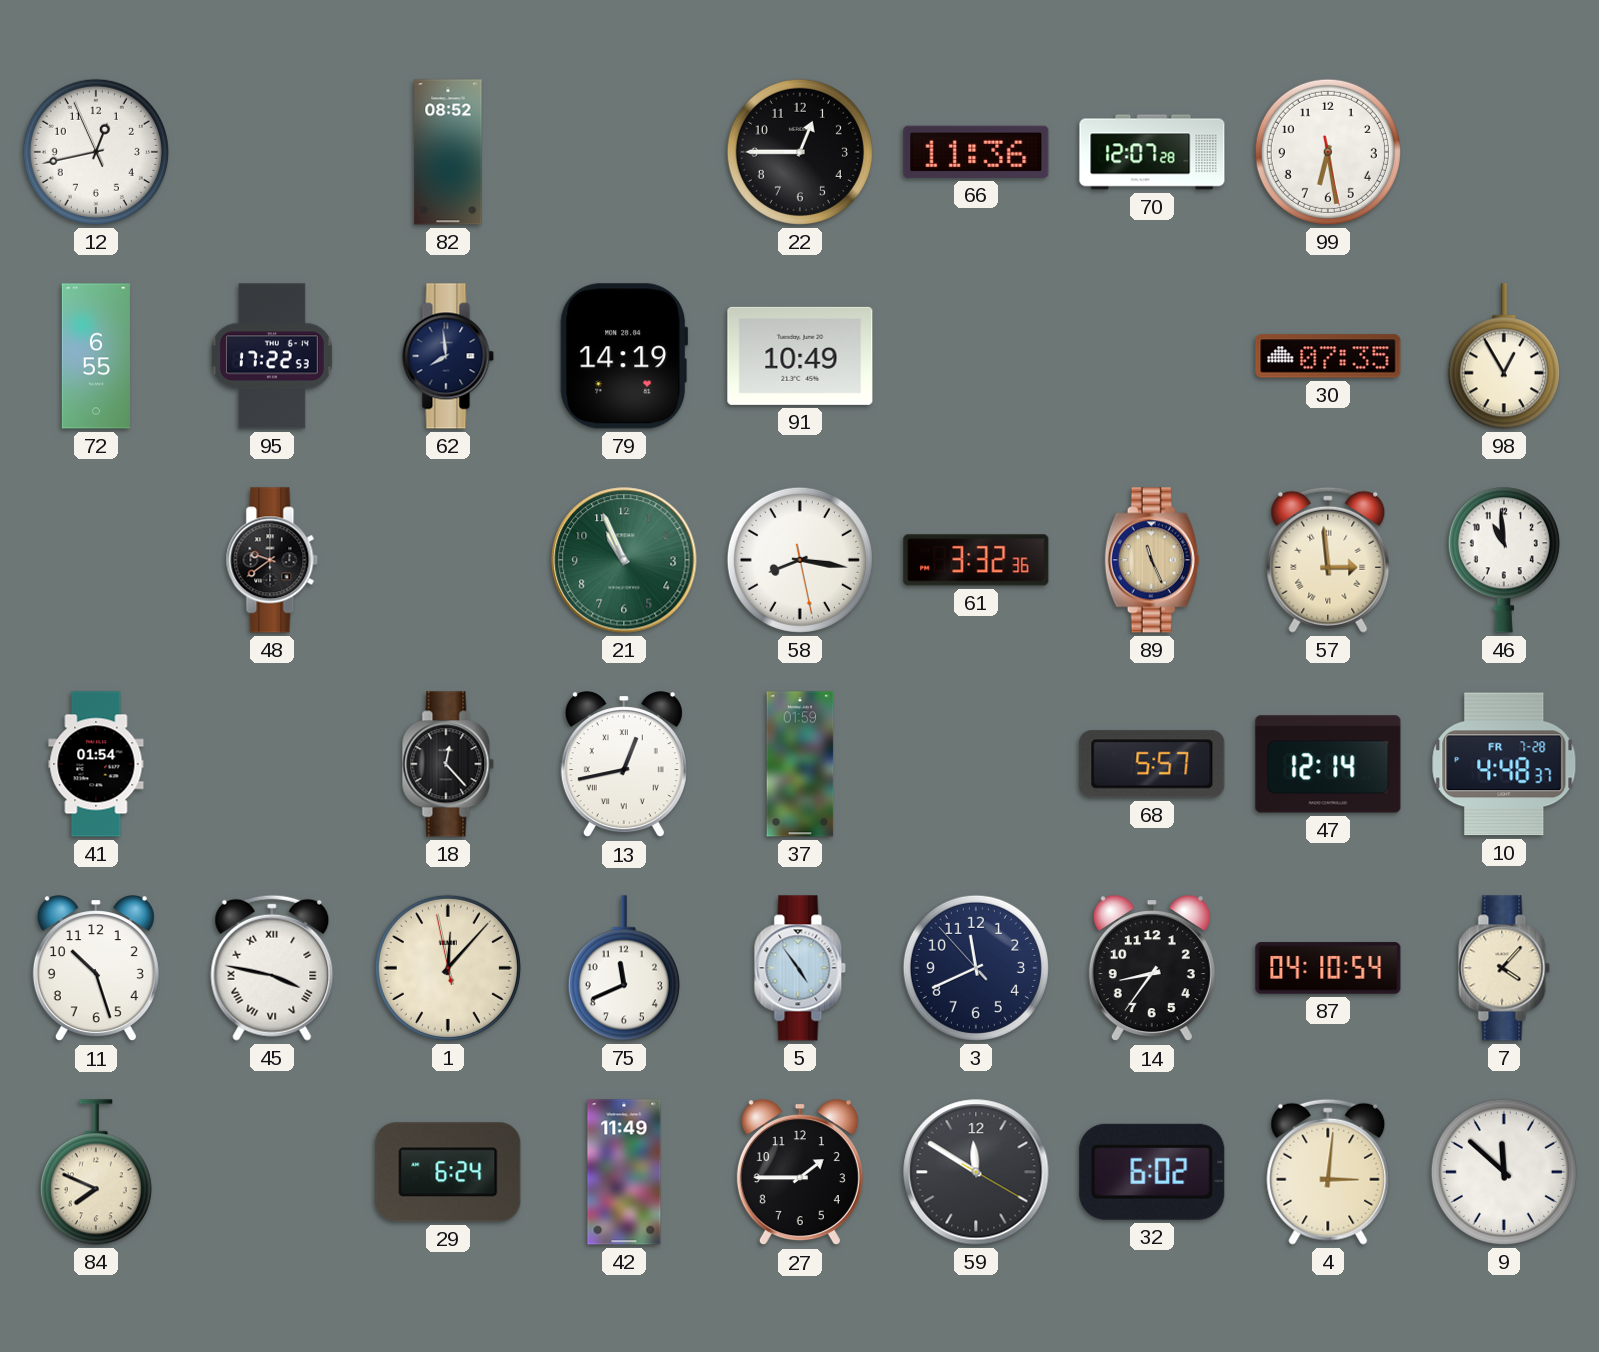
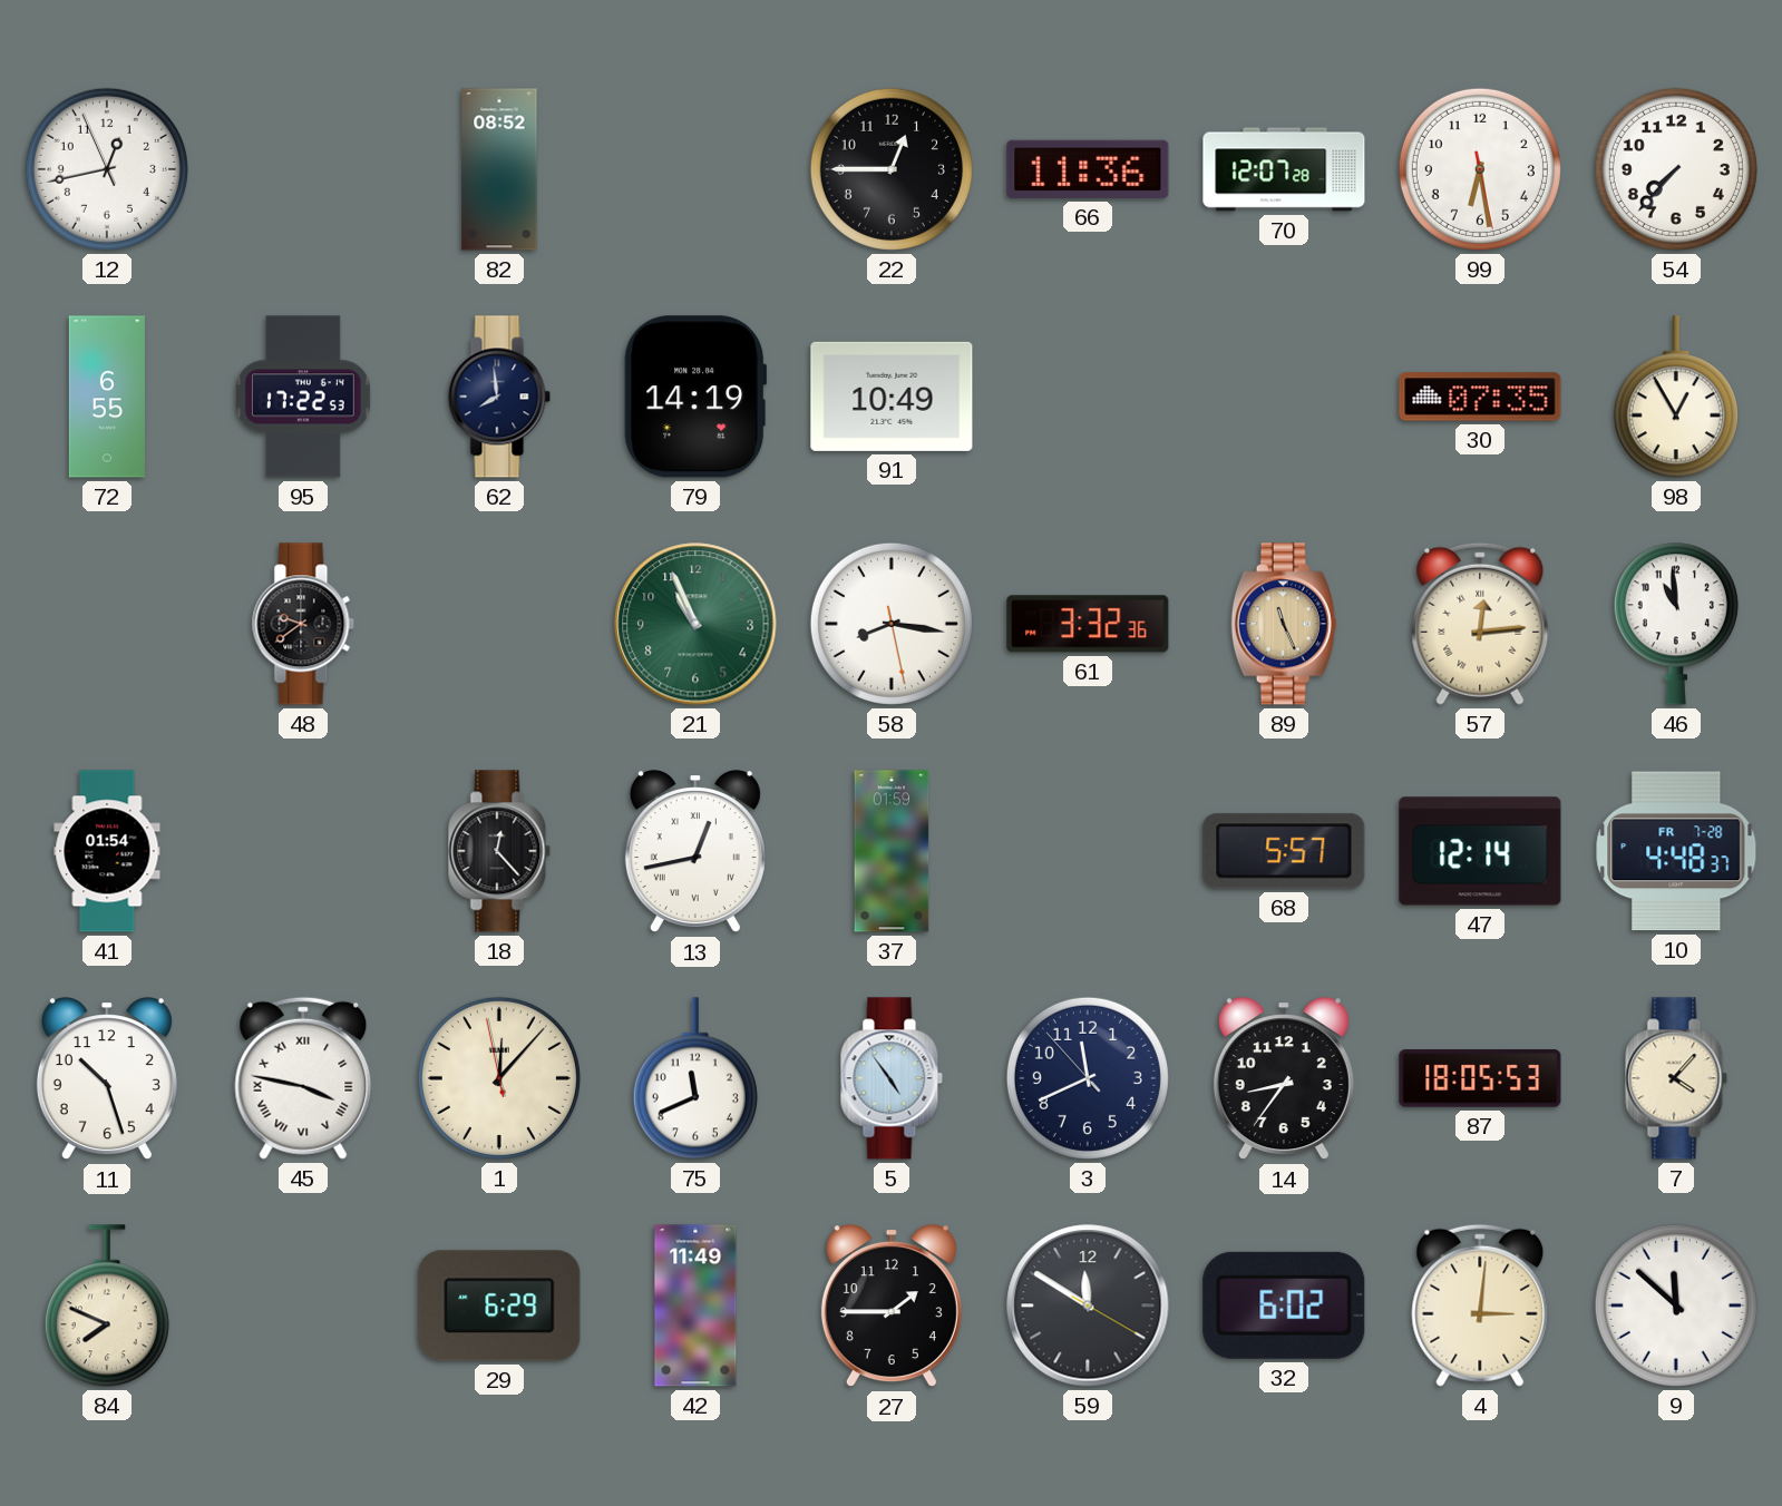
54: none -> 7:37 (1676, 169)
57: 2:59 -> 12:14 (1480, 624)
87: 04:10 -> 18:05 (1480, 1078)
29: 6:24 -> 6:29 (499, 1305)
